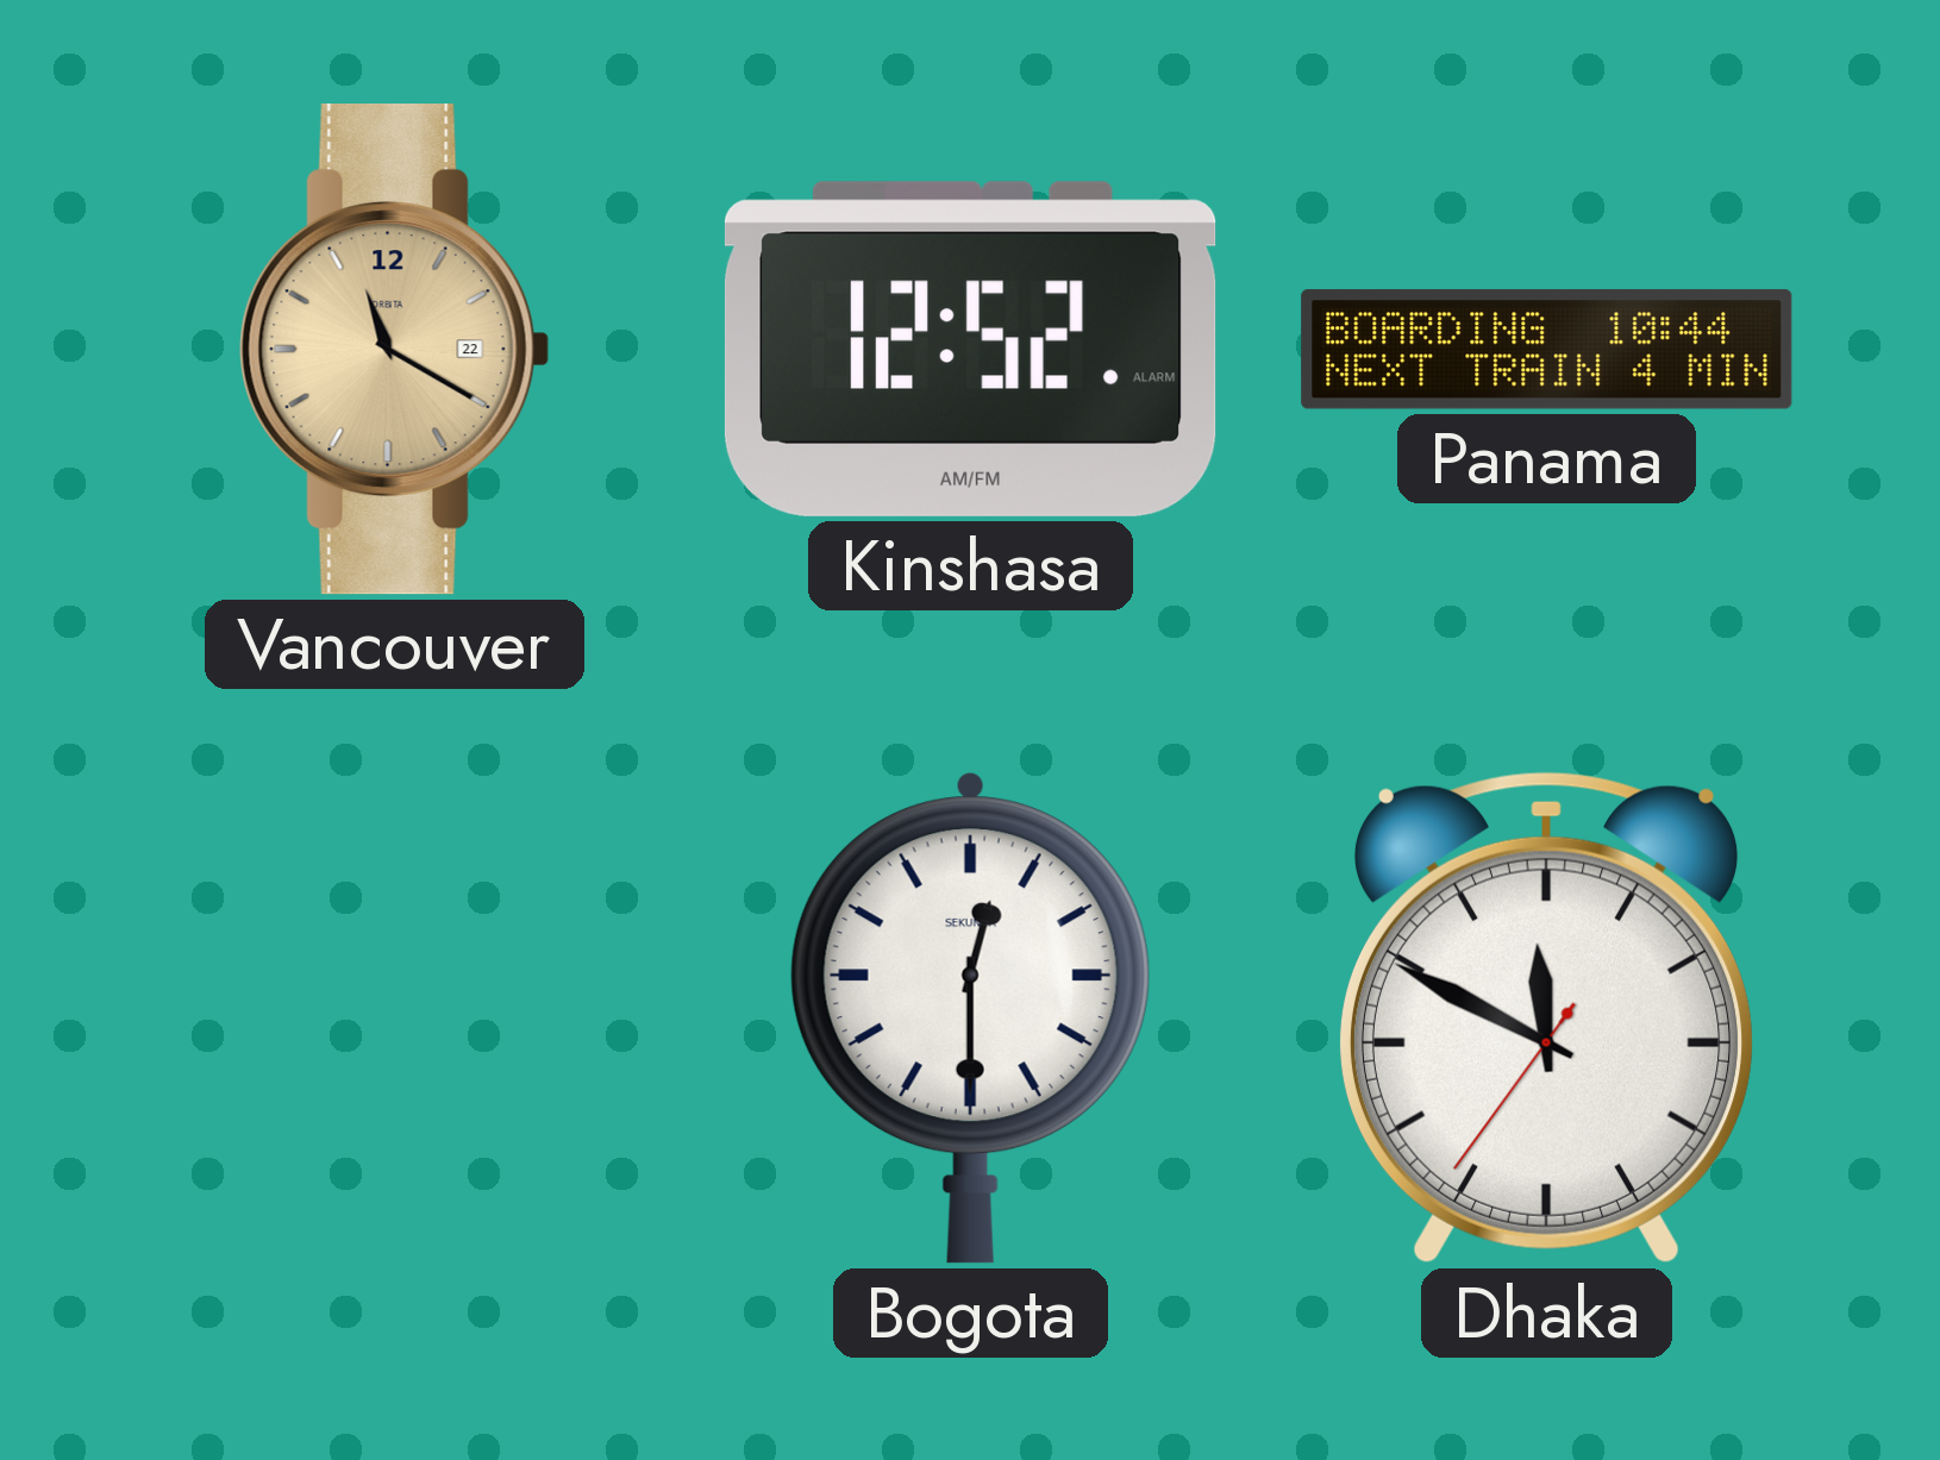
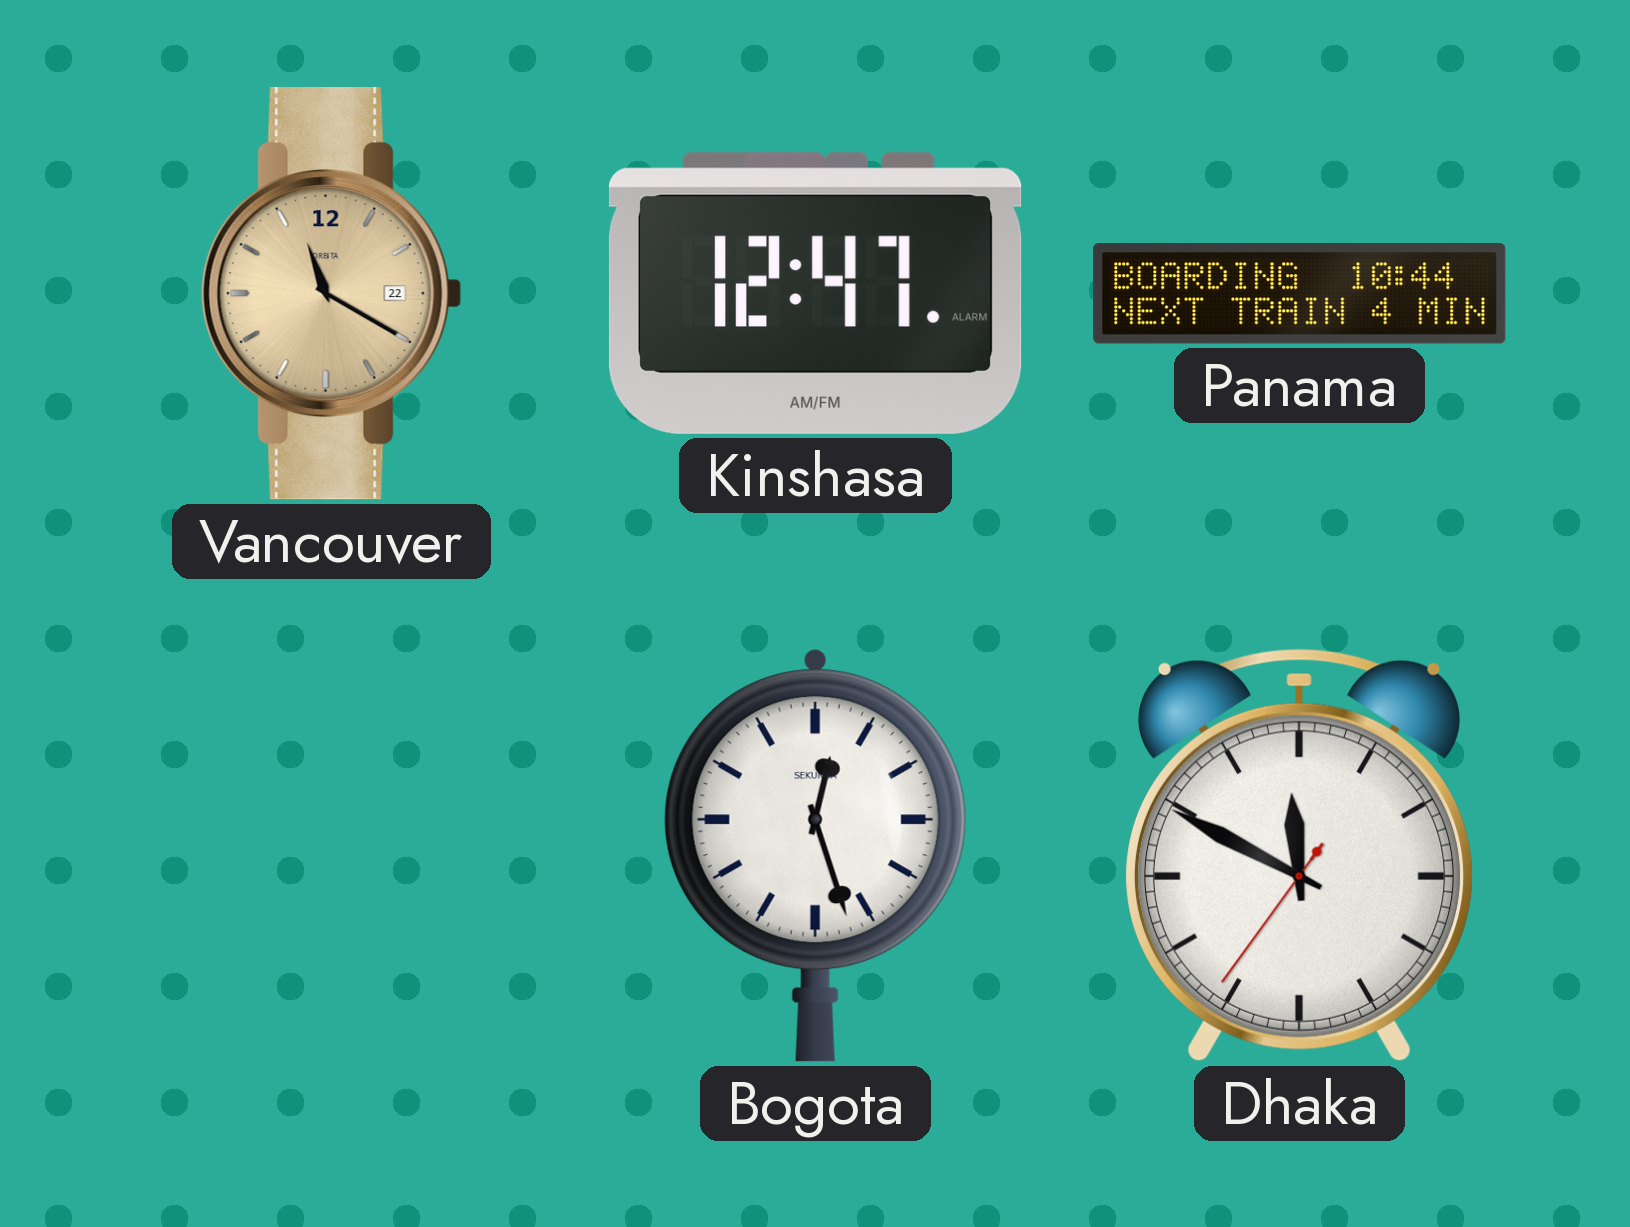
Kinshasa: 12:52 -> 12:47 (815, 293)
Bogota: 12:30 -> 12:27 (815, 855)
